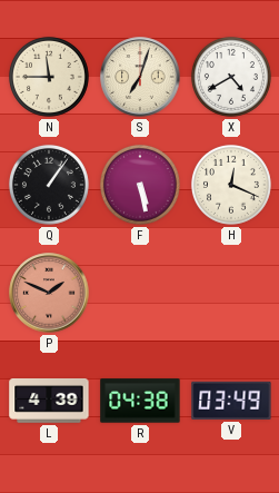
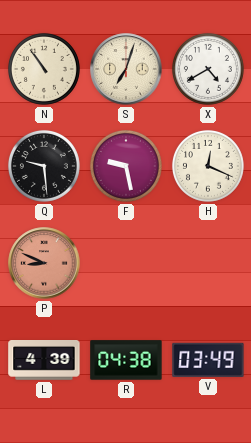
N: 11:45 -> 10:54 (44, 69)
Q: 1:06 -> 9:29 (44, 166)
F: 5:28 -> 9:28 (126, 166)
P: 1:49 -> 8:49 (44, 263)
